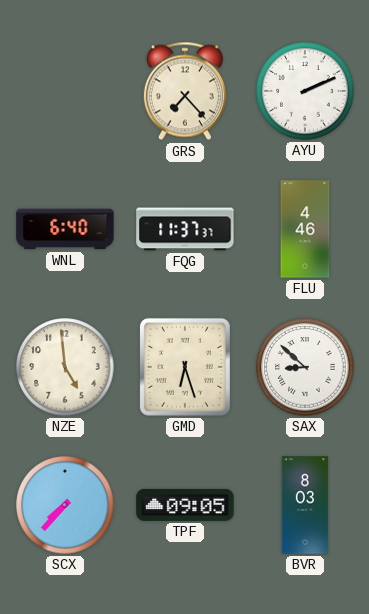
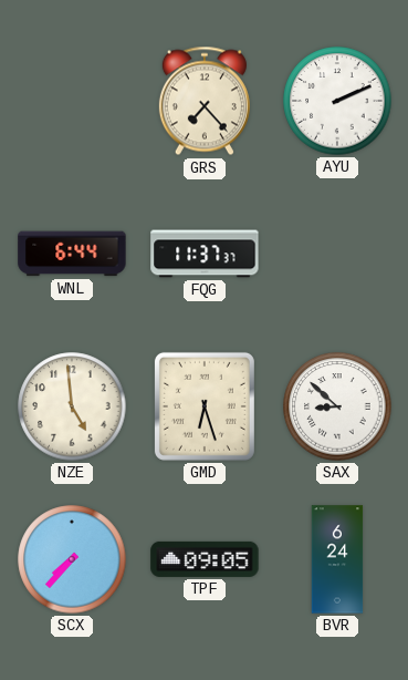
WNL: 6:40 -> 6:44 (72, 254)
FLU: 4:46 -> none (305, 229)
BVR: 8:03 -> 6:24 (337, 559)
